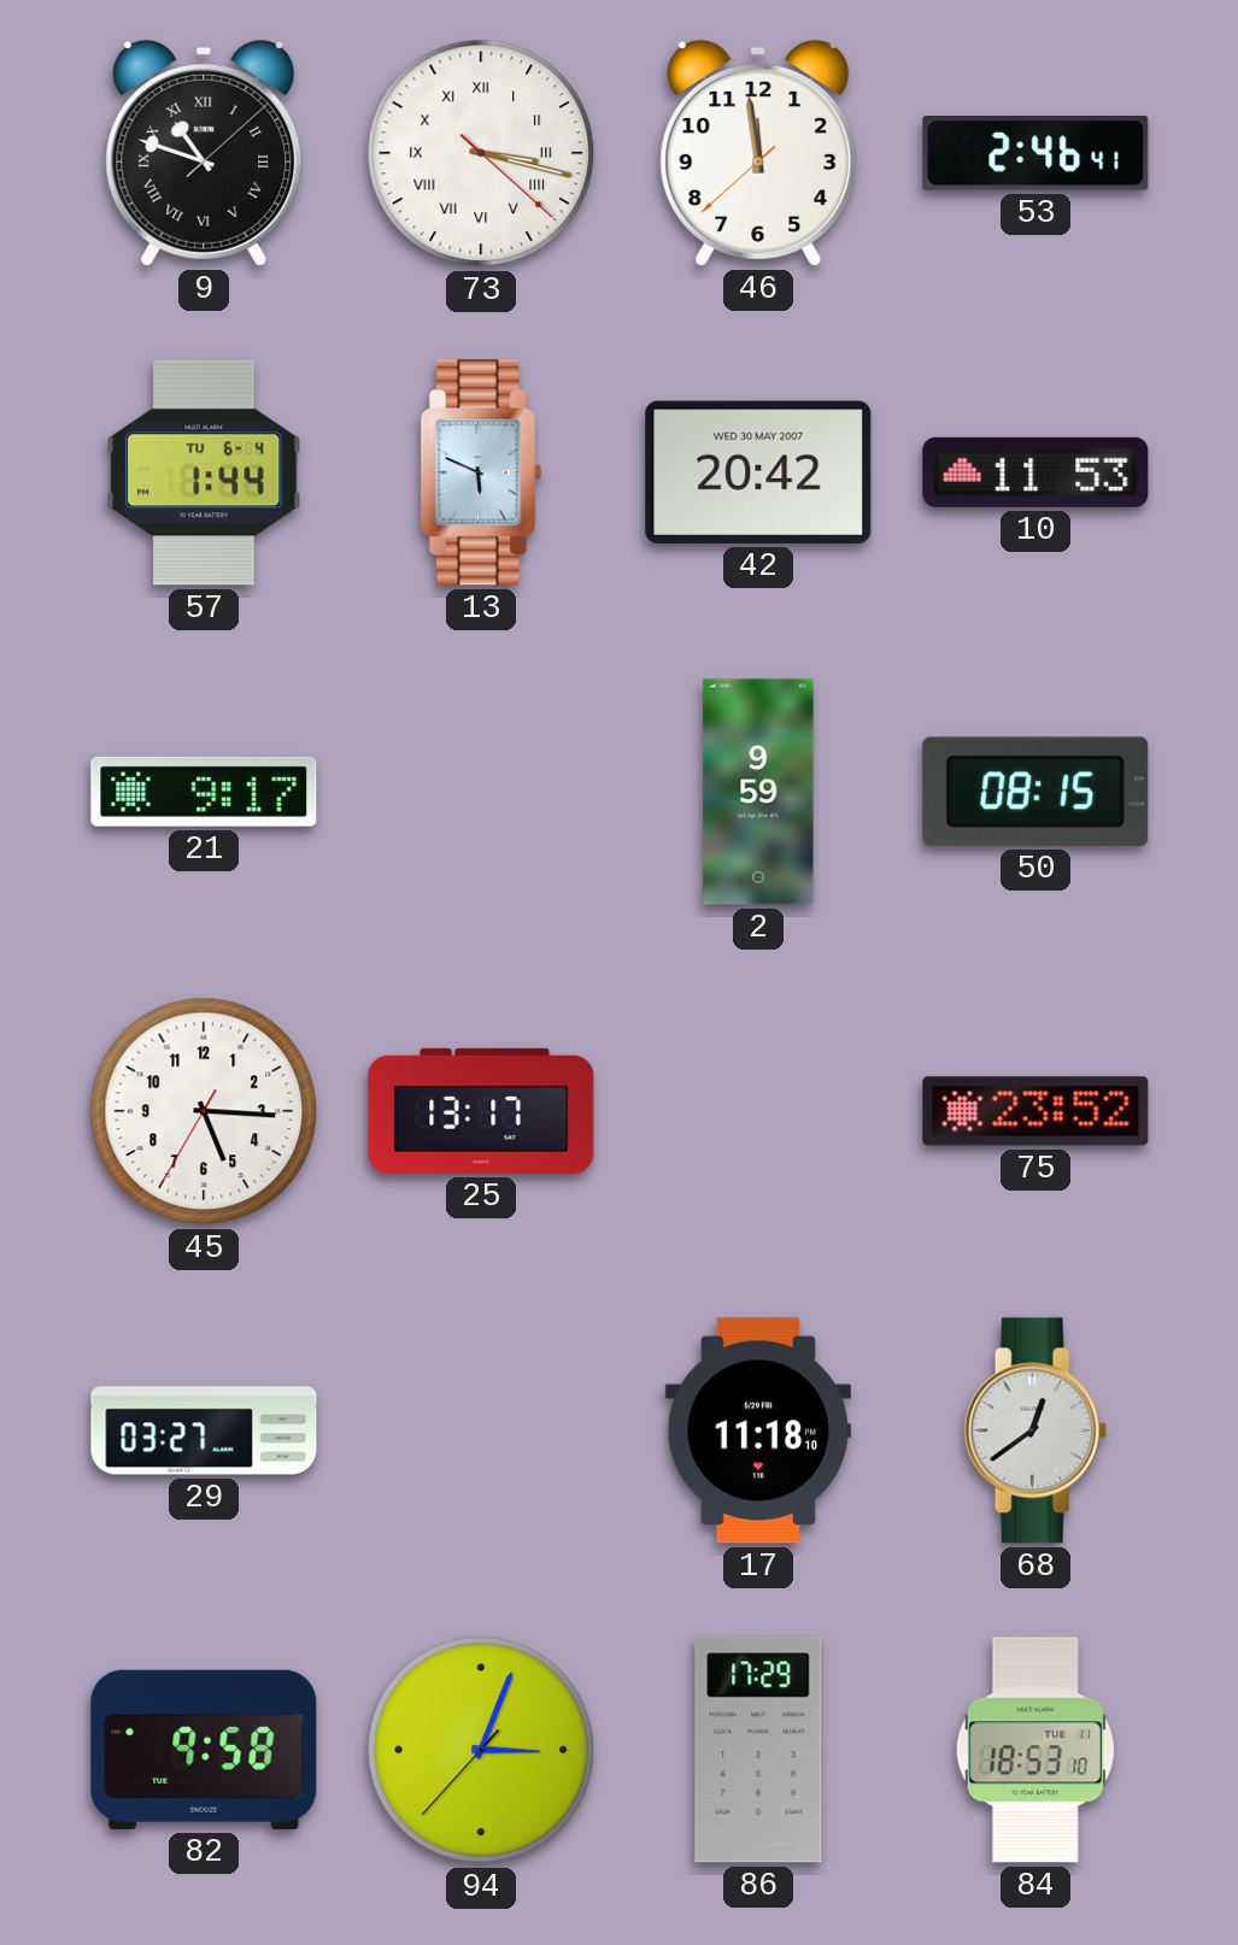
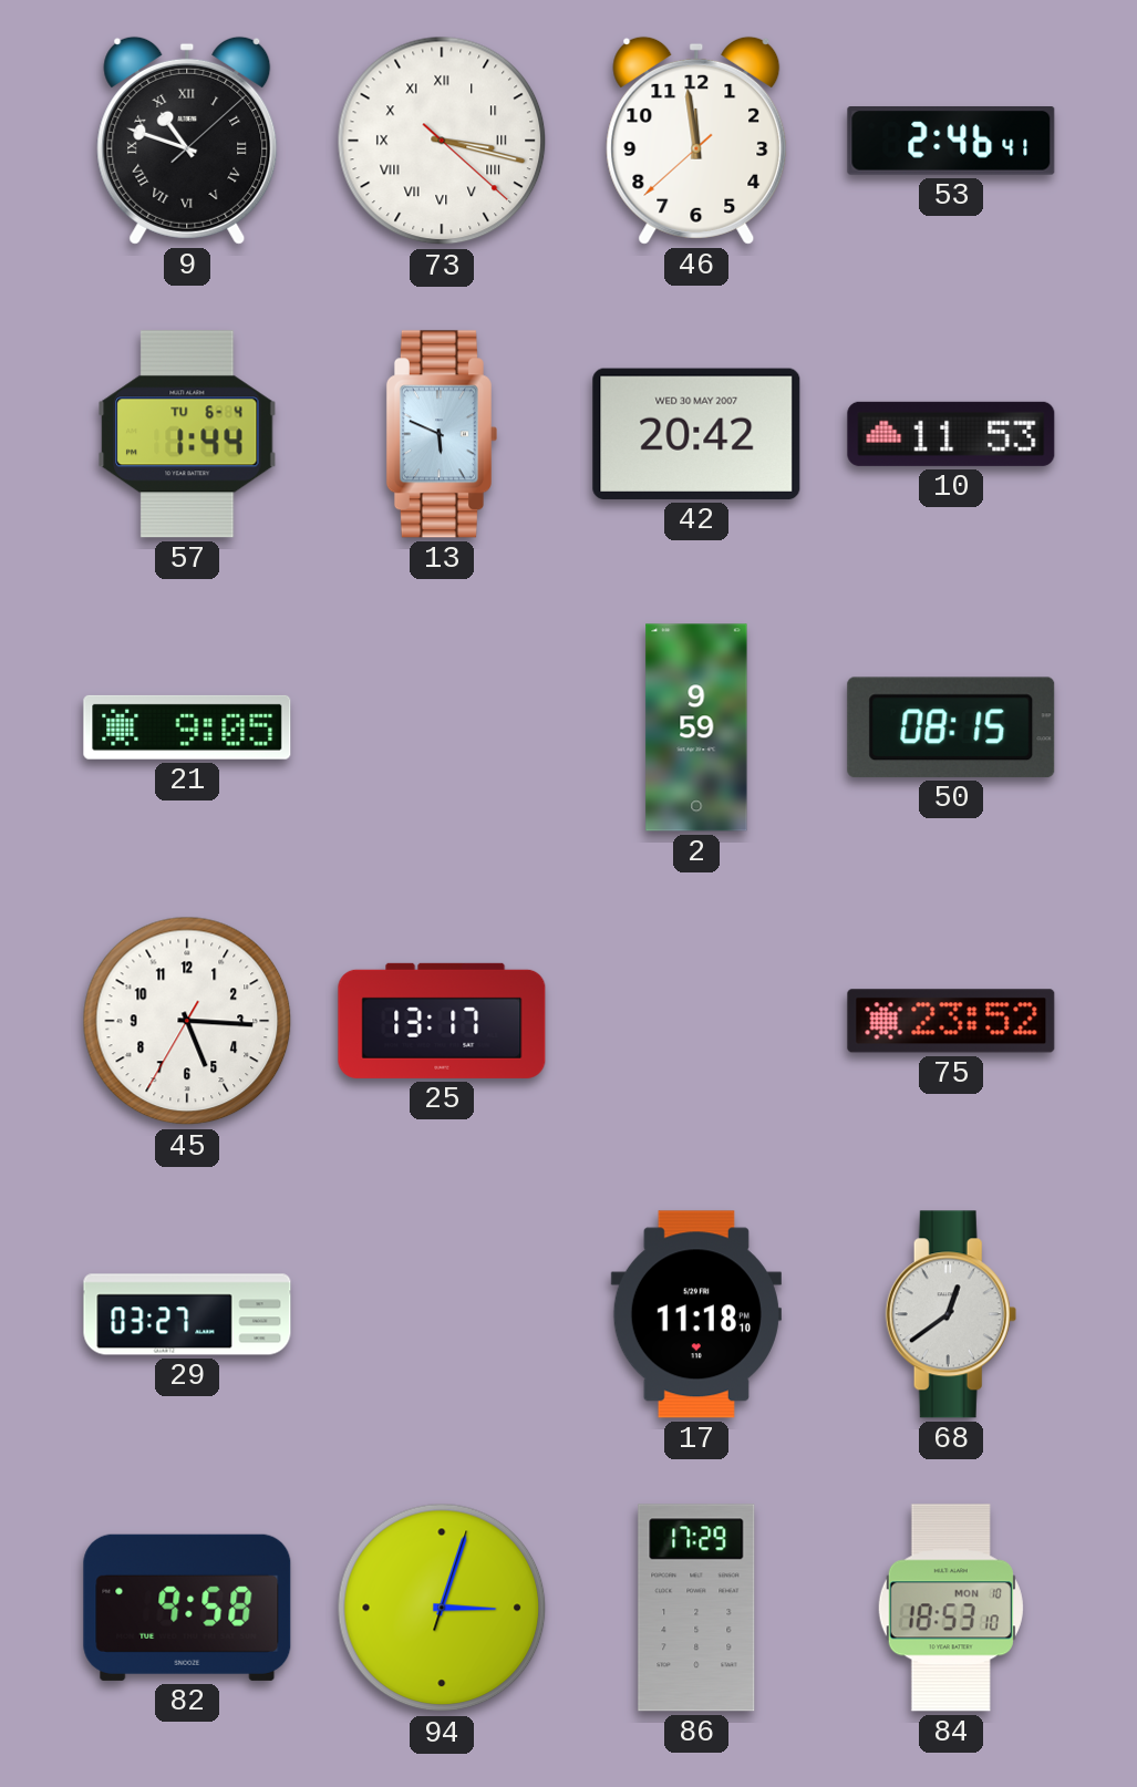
21: 9:17 -> 9:05 (187, 727)
94: 3:03:37 -> 3:03:03 (442, 1608)
84 date: TUE 11 -> MON 10 (951, 1608)
